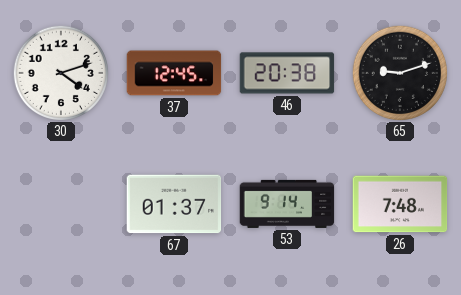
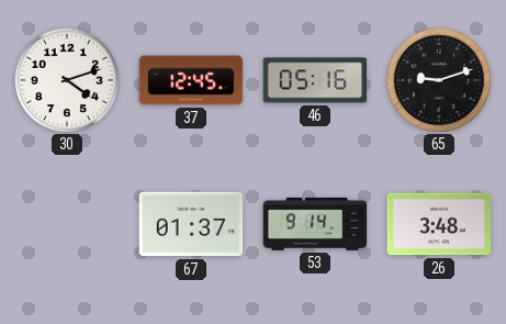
46: 20:38 -> 05:16 (315, 80)
26: 7:48 -> 3:48 (439, 224)
